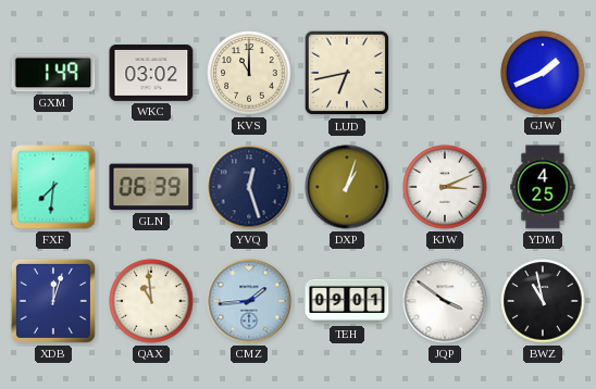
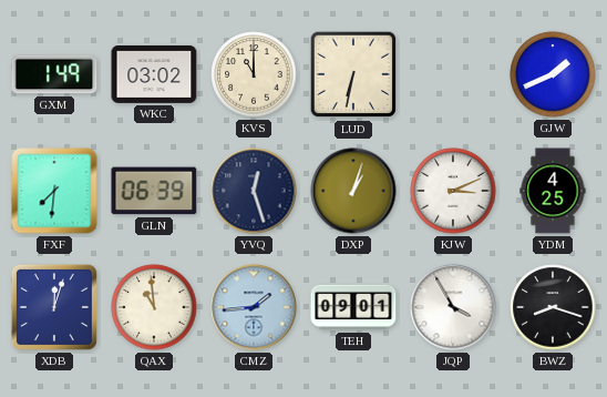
LUD: 6:43 -> 6:32 (353, 74)
JQP: 3:51 -> 3:55 (453, 307)
BWZ: 10:58 -> 8:18 (553, 307)
